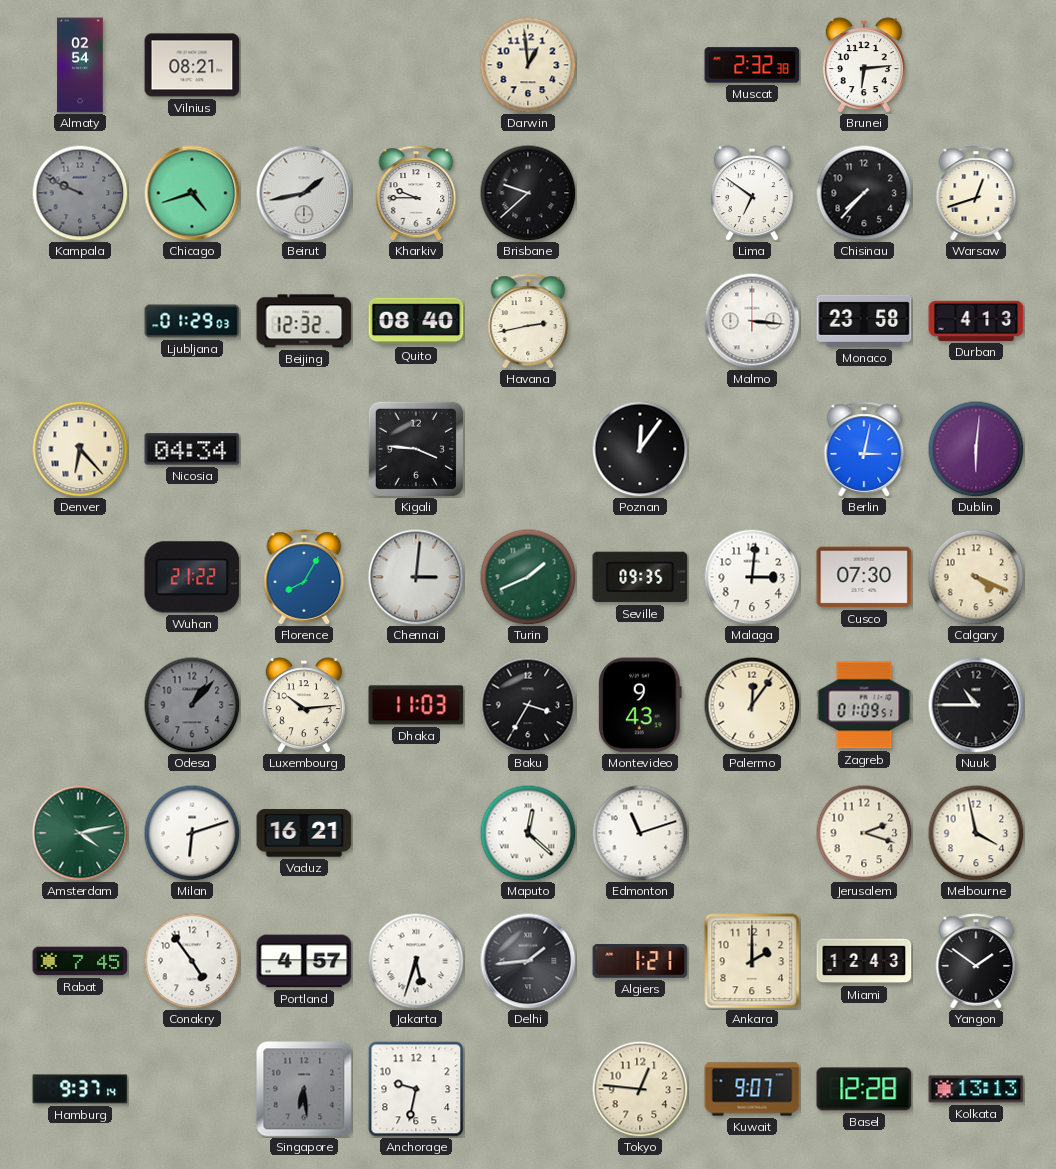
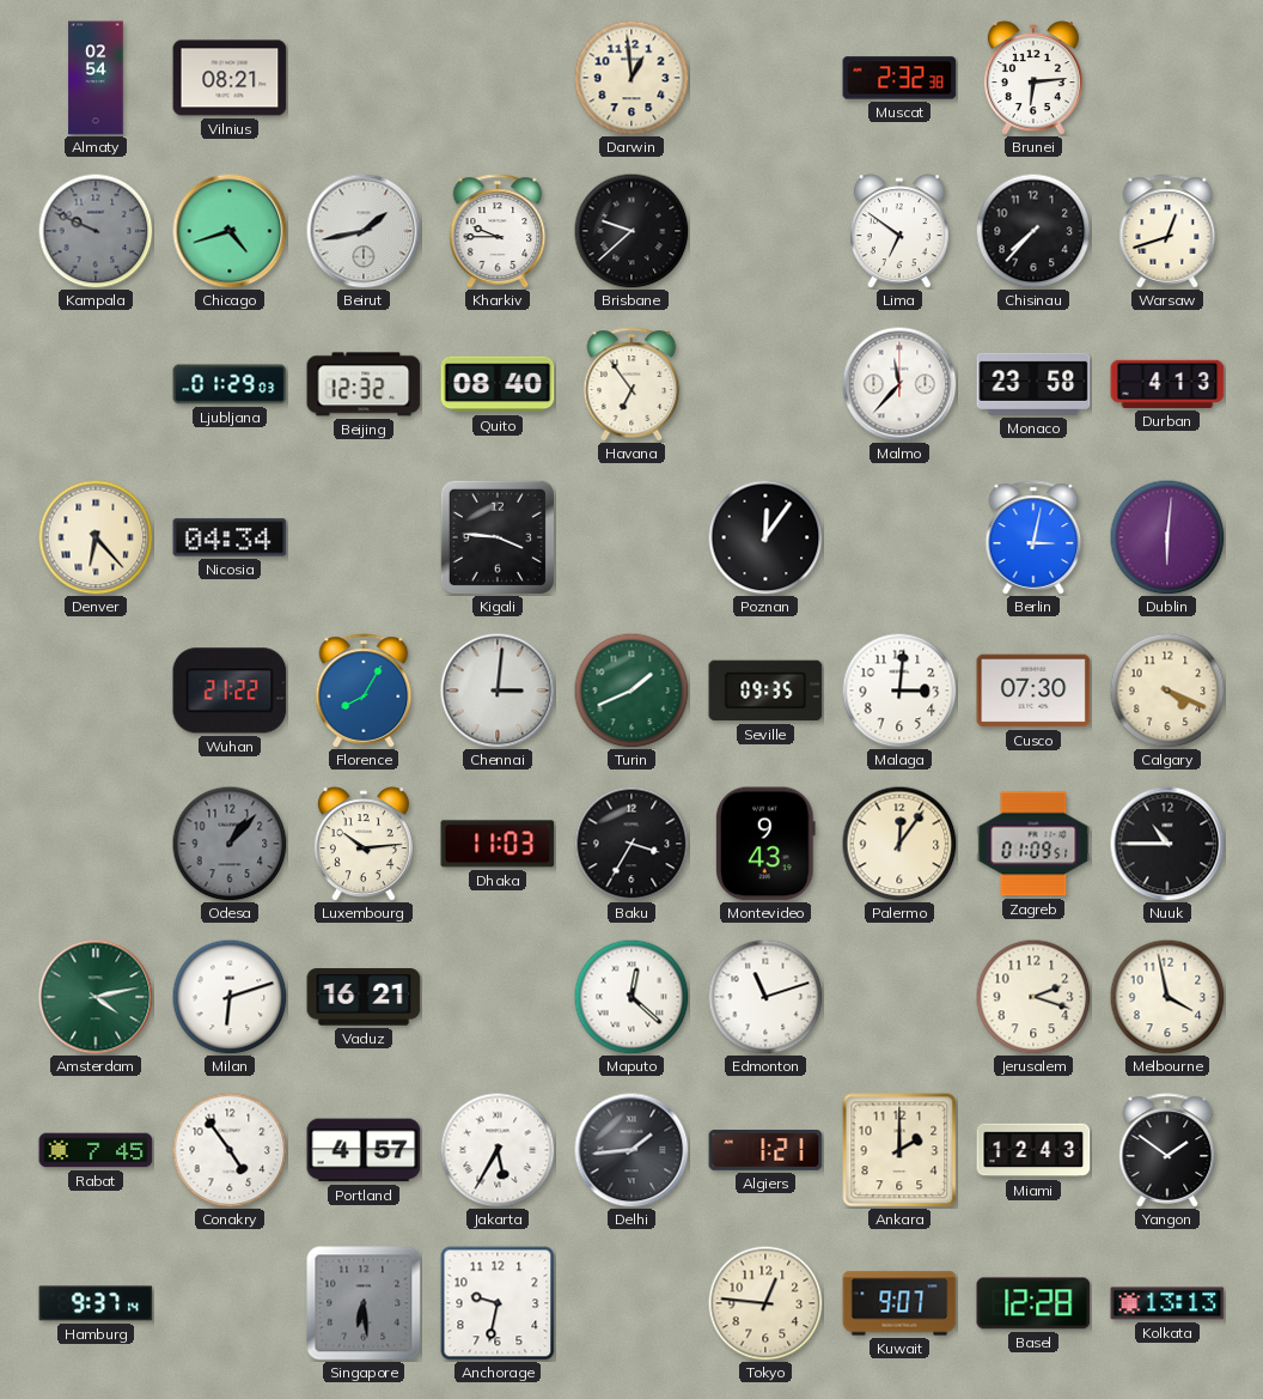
Havana: 2:43 -> 6:54 (631, 384)
Malmo: 3:16 -> 11:37 (899, 384)
Jakarta: 5:33 -> 5:35 (498, 1150)
